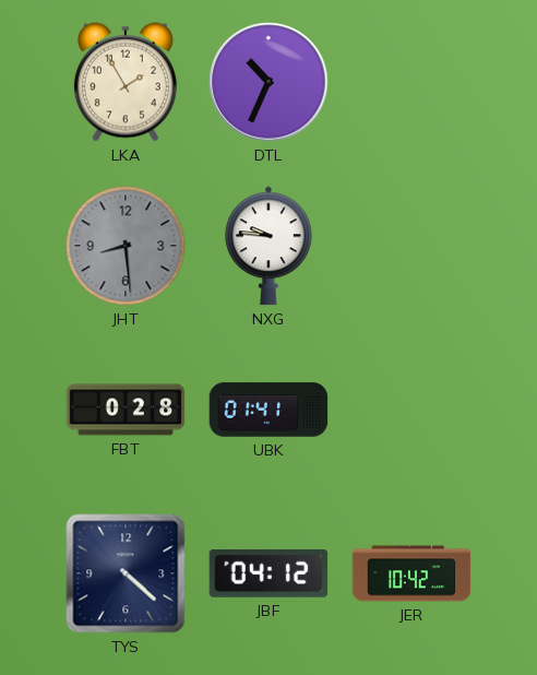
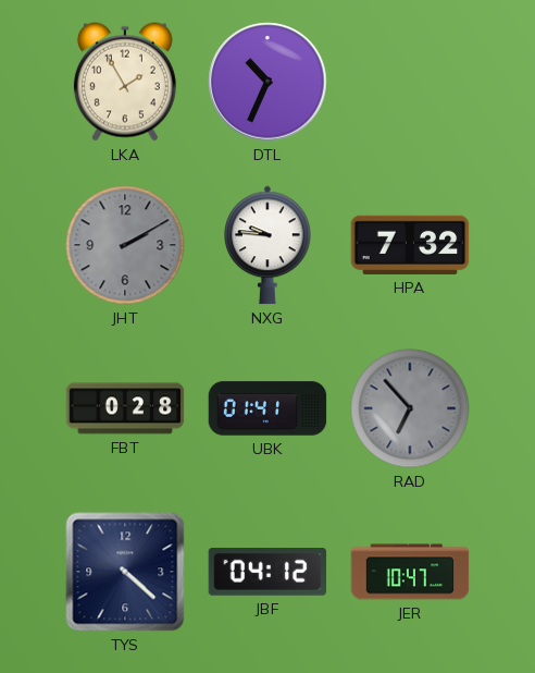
JHT: 8:29 -> 2:10 (125, 245)
HPA: none -> 7:32 (410, 245)
RAD: none -> 6:53 (410, 408)
JER: 10:42 -> 10:47 (410, 572)
